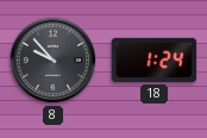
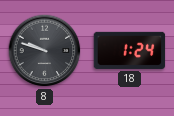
8: 9:53 -> 9:48 (45, 51)
